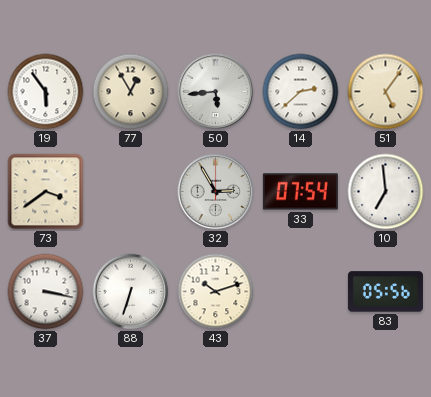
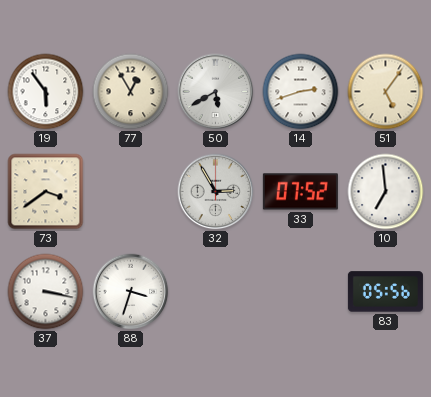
50: 5:44 -> 5:40 (216, 92)
14: 2:38 -> 2:42 (301, 92)
33: 07:54 -> 07:52 (300, 192)
88: 6:33 -> 3:33 (131, 292)
43: 10:12 -> none (216, 292)
